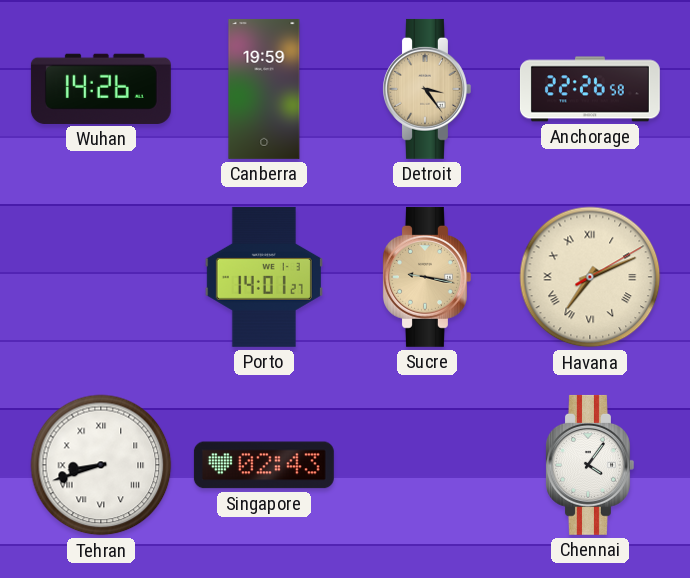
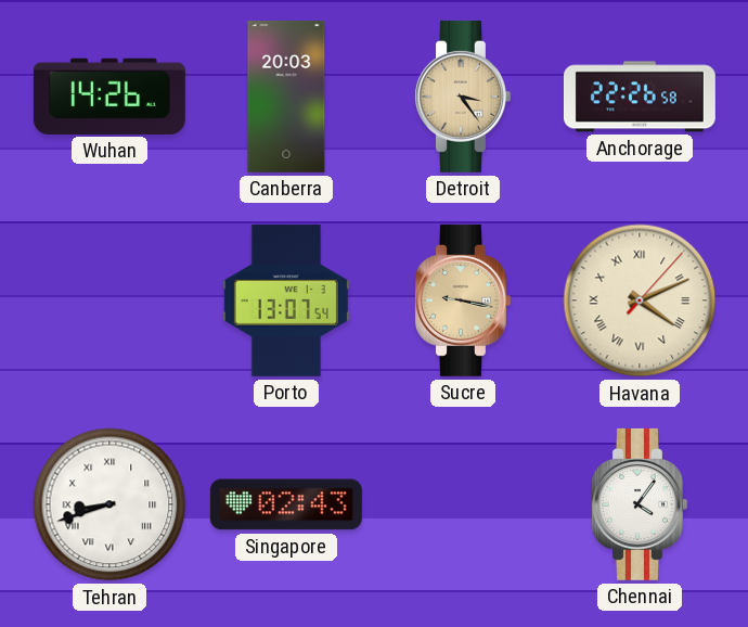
Canberra: 19:59 -> 20:03 (286, 97)
Porto: 14:01 -> 13:07 (286, 300)
Havana: 7:11 -> 4:11 (640, 300)
